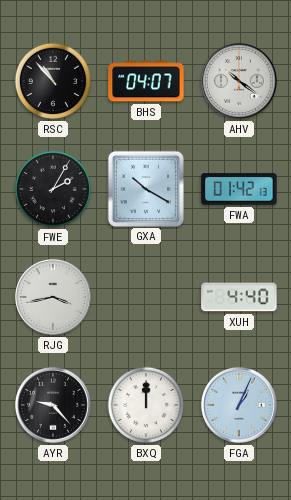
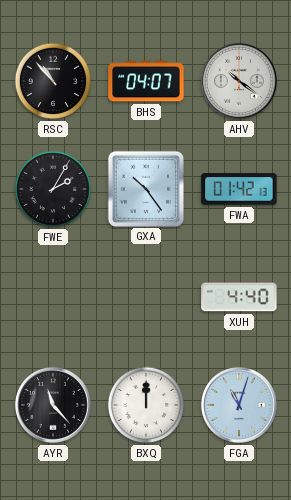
GXA: 10:20 -> 10:24 (145, 188)
RJG: 3:43 -> none (53, 297)
AYR: 9:23 -> 11:23 (53, 405)
FGA: 1:04 -> 11:03 (239, 405)
